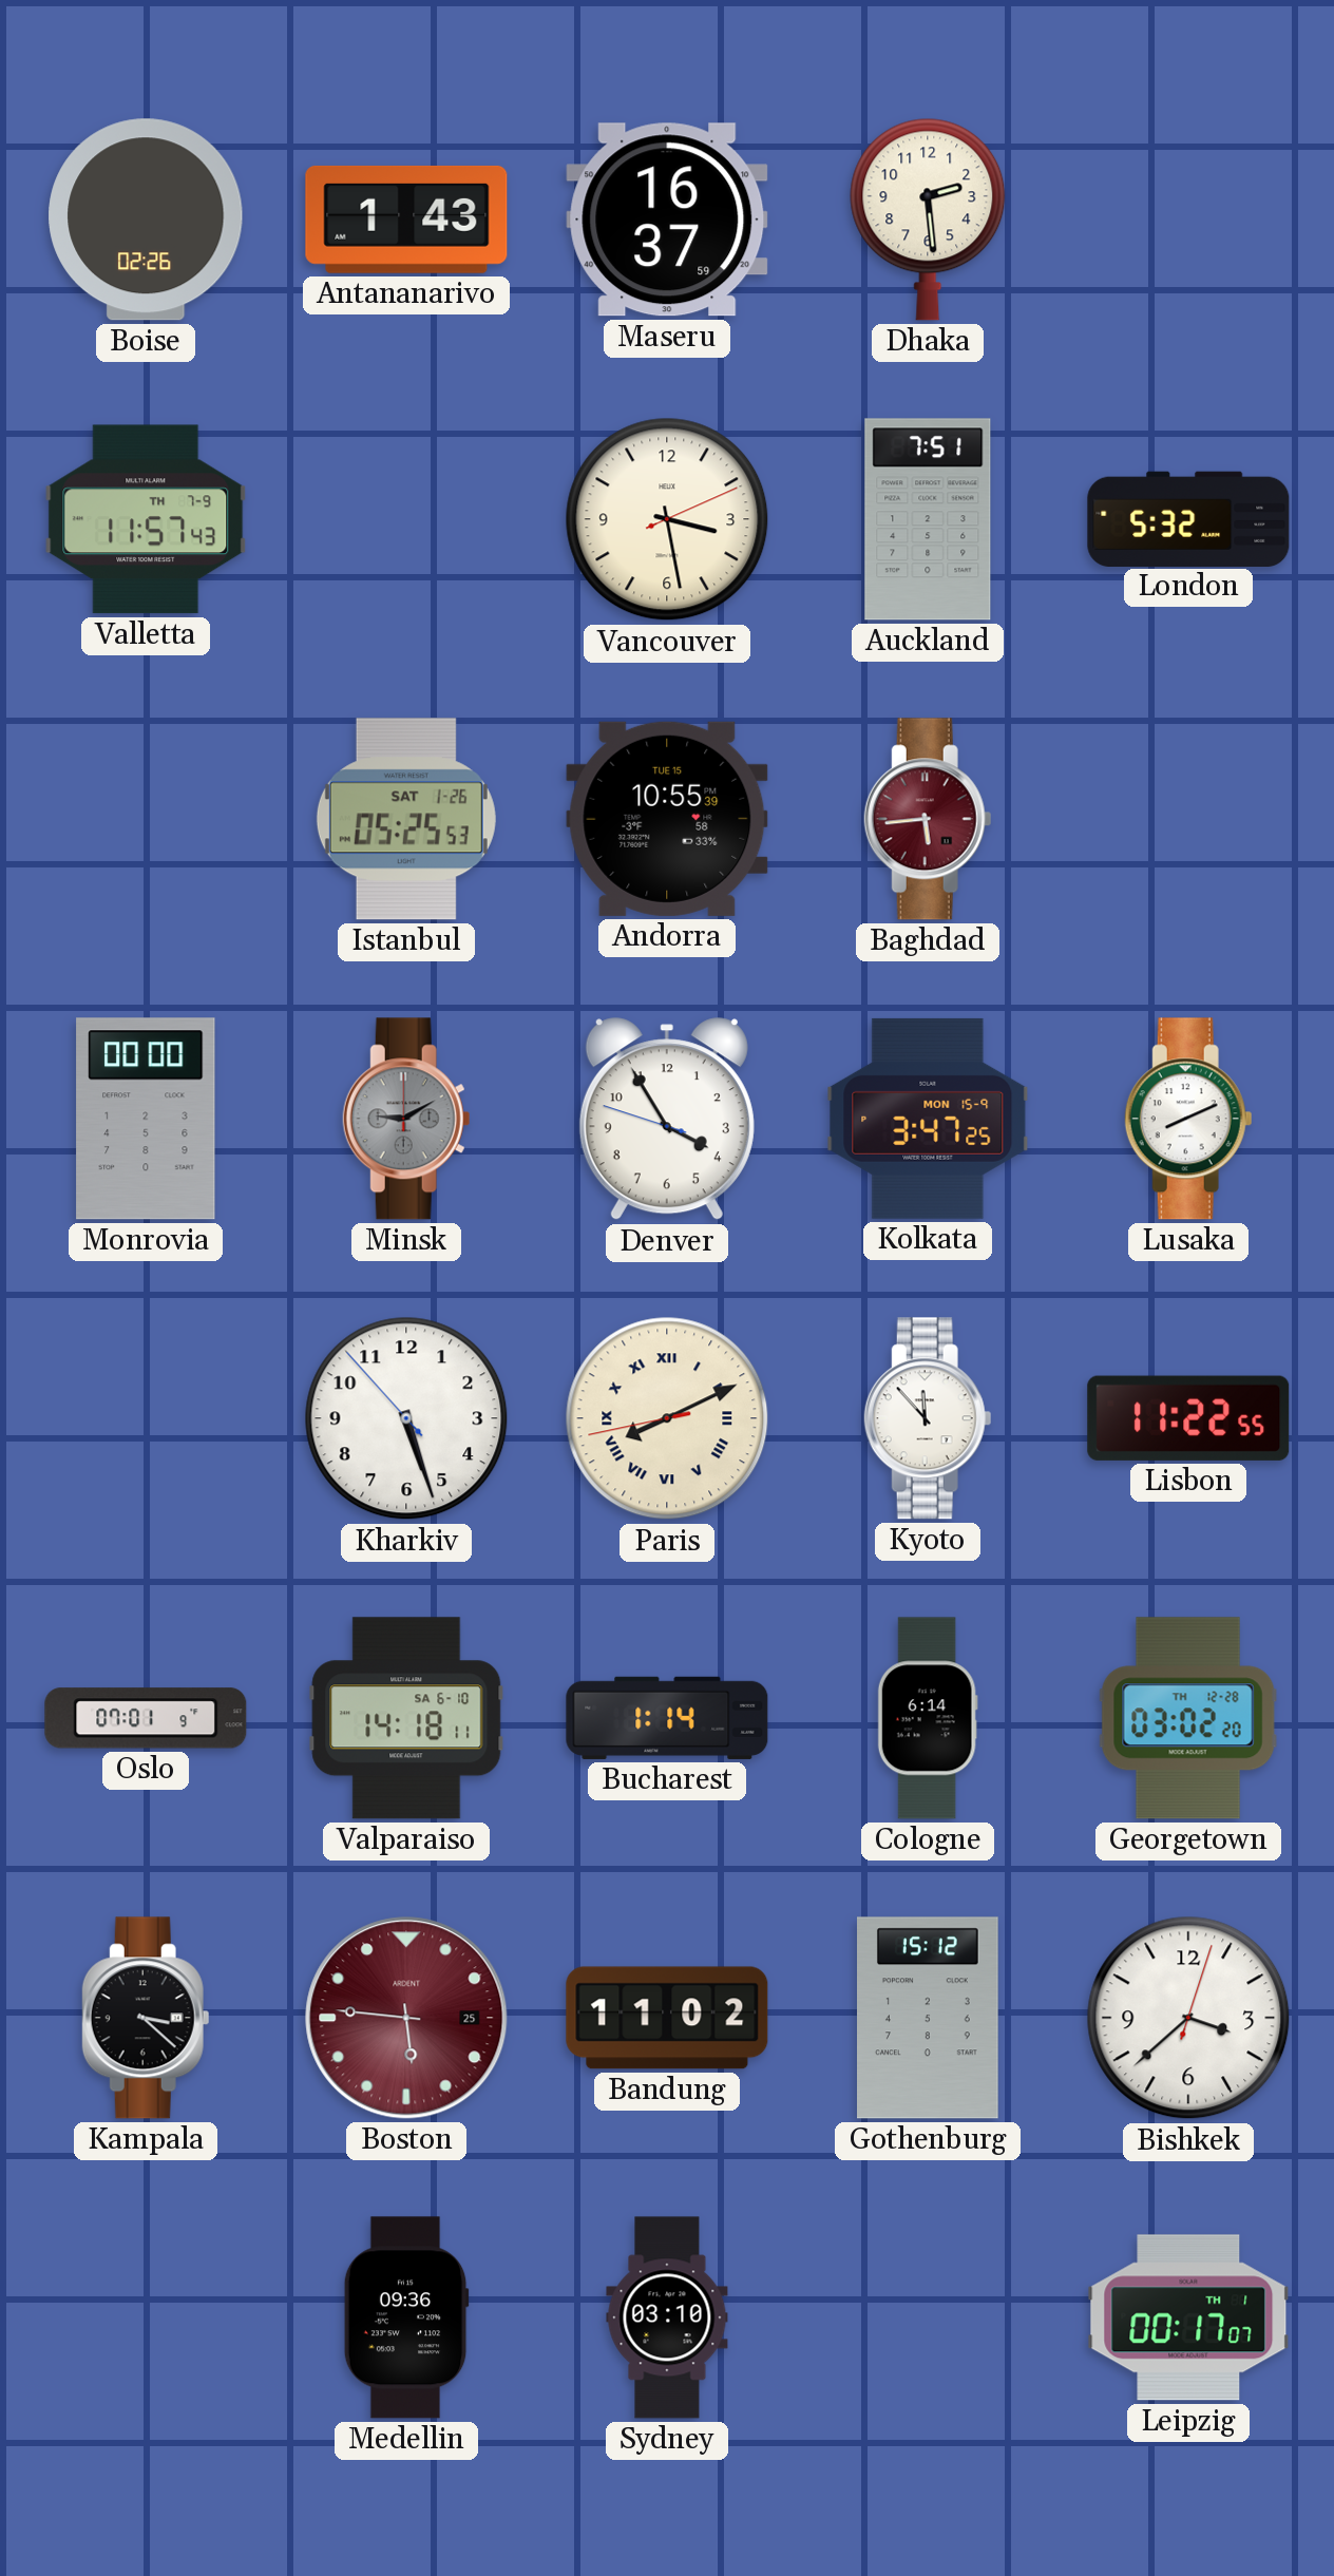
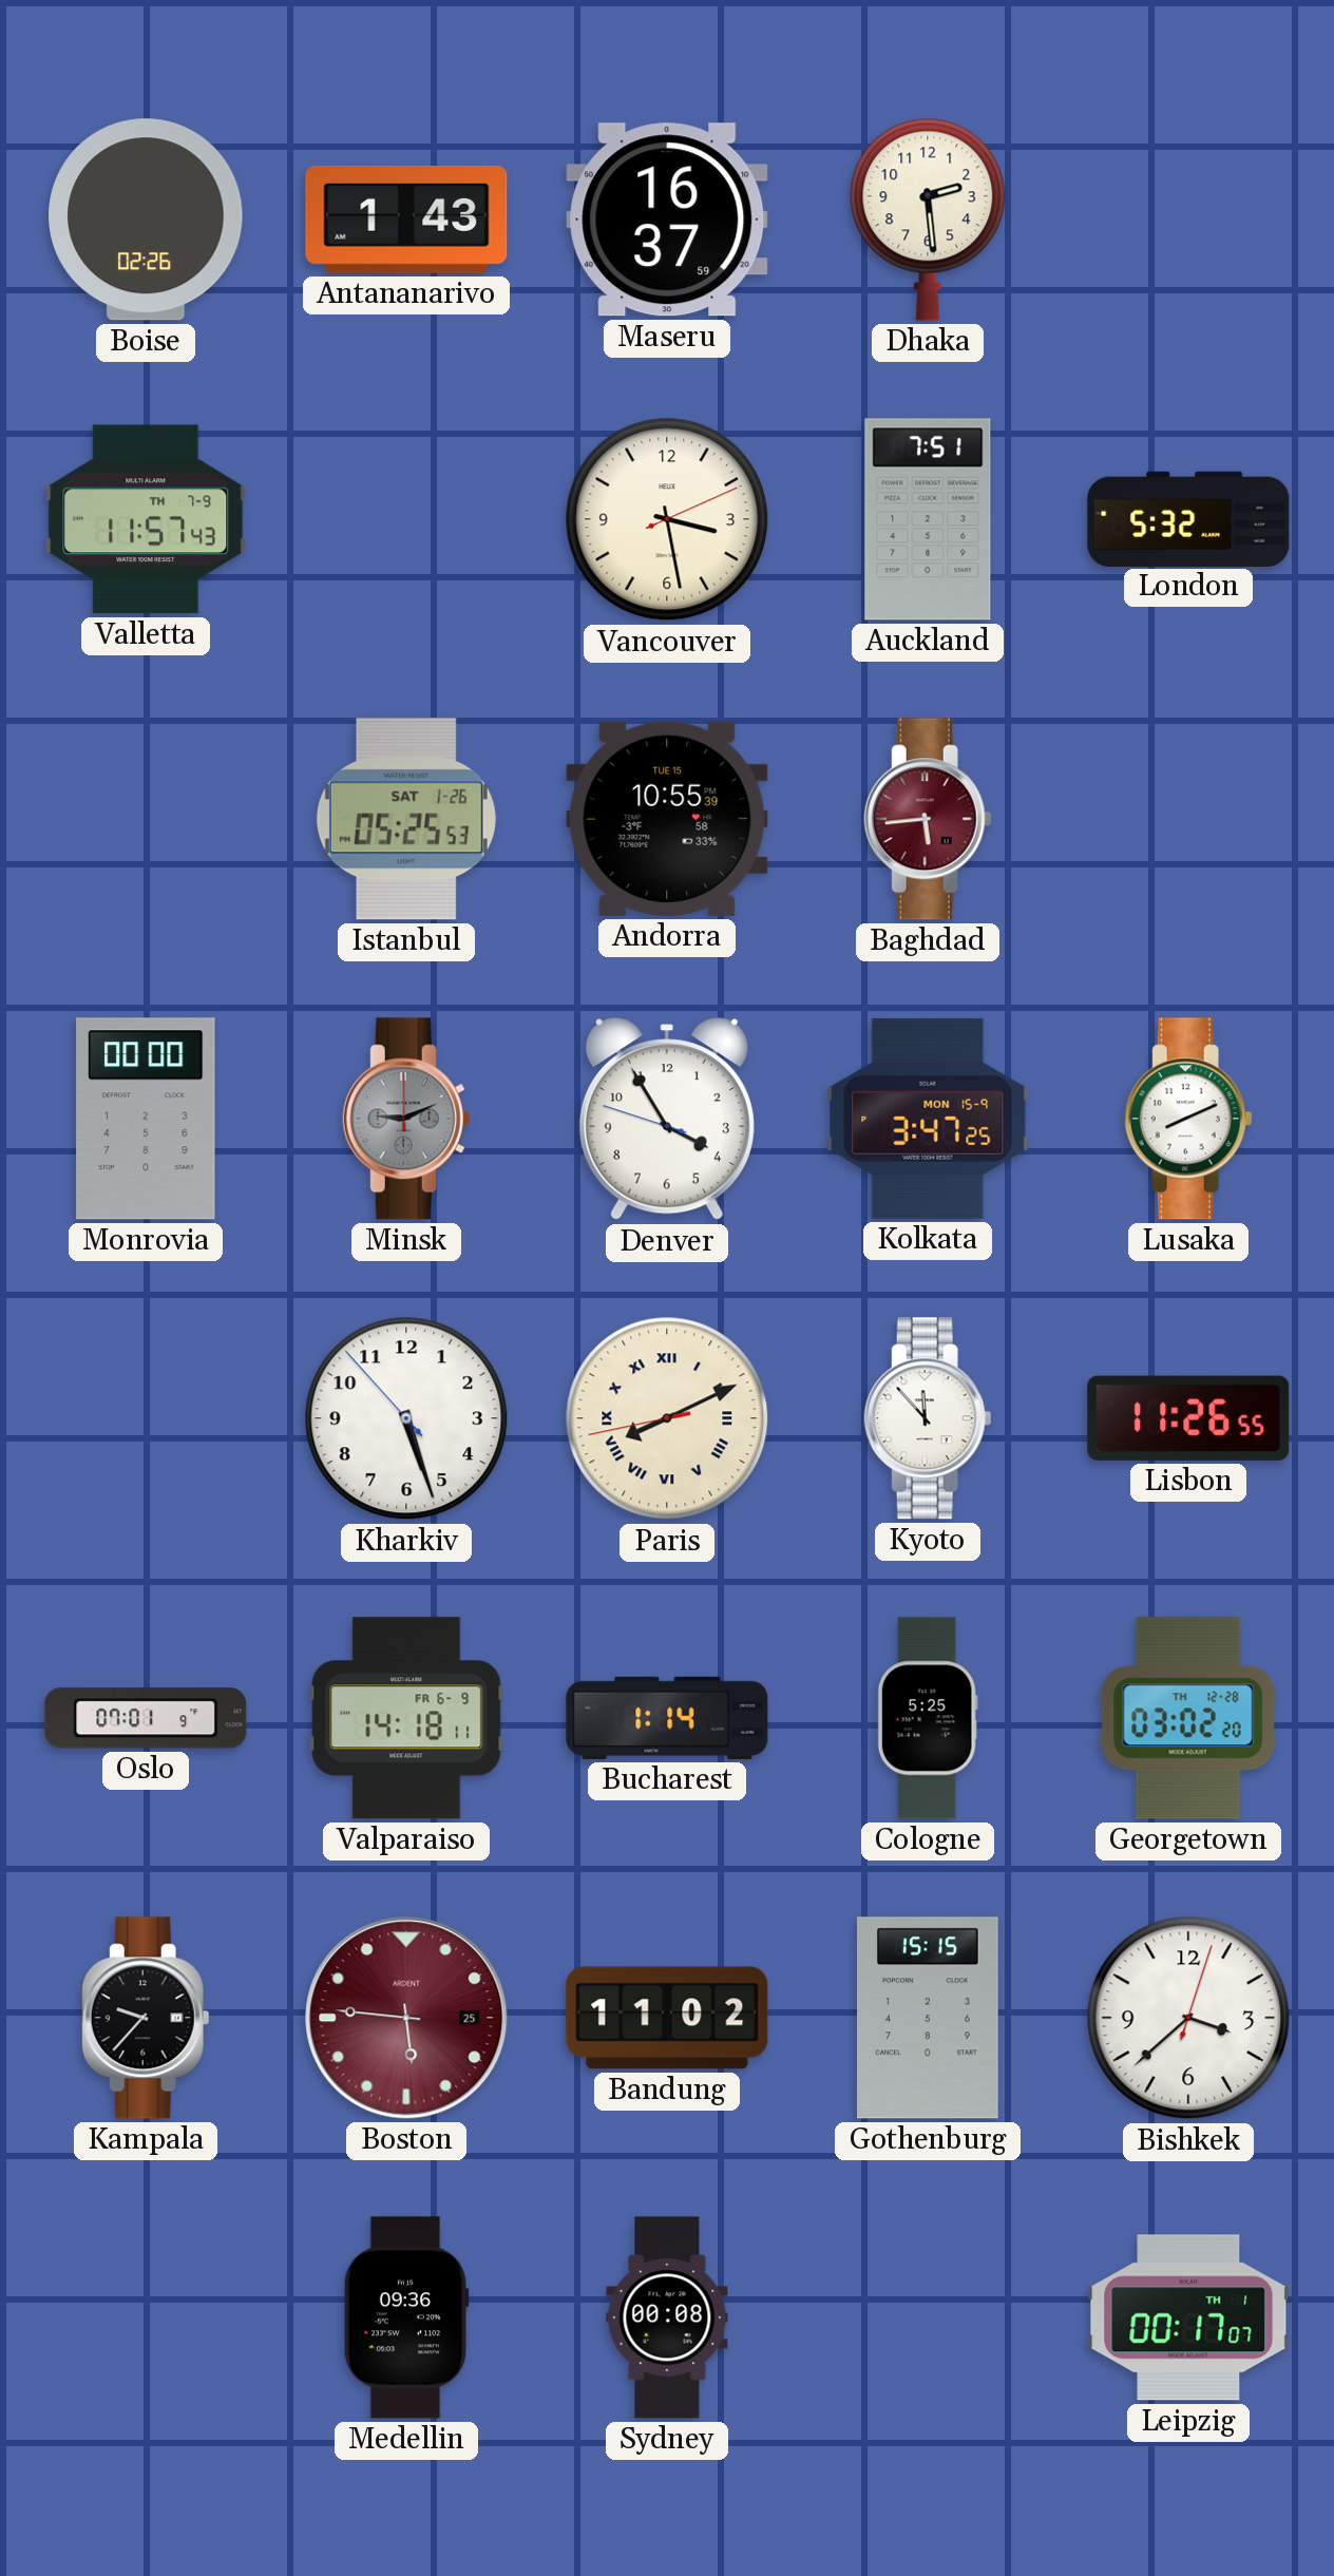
Minsk: 9:10 -> 9:11 (406, 1119)
Lisbon: 11:22 -> 11:26 (1188, 1418)
Valparaiso date: SA 6-10 -> FR 6-9 (406, 1718)
Cologne: 6:14 -> 5:25 (928, 1718)
Kampala: 3:22 -> 9:37 (146, 2018)
Gothenburg: 15:12 -> 15:15 (929, 2018)
Sydney: 03:10 -> 00:08 (667, 2317)
